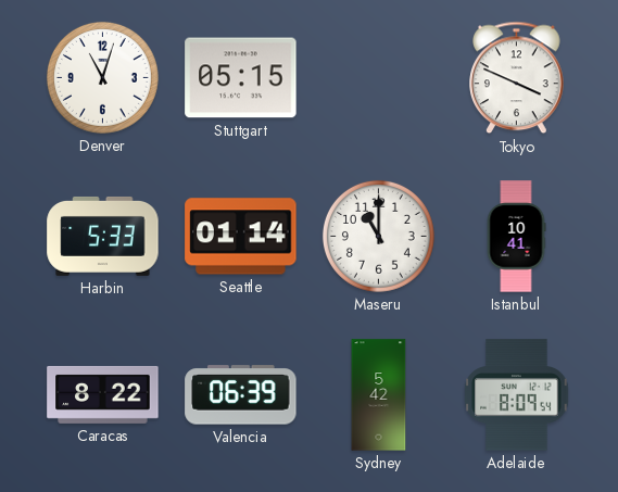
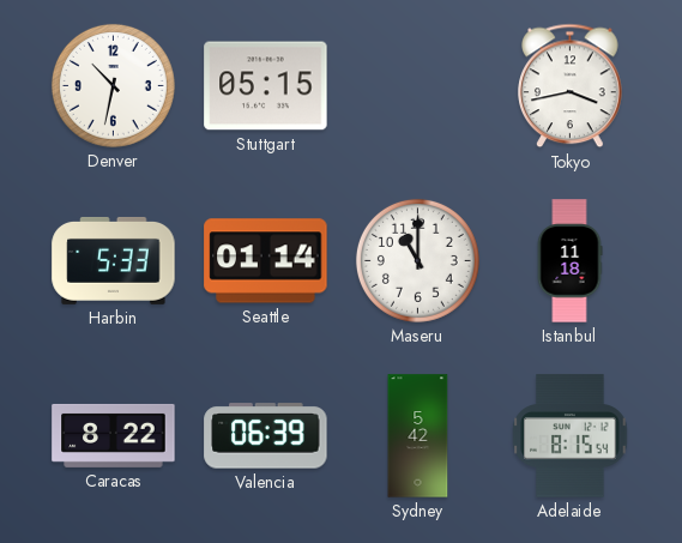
Denver: 11:03 -> 10:32 (113, 85)
Tokyo: 3:49 -> 3:43 (571, 86)
Istanbul: 10:41 -> 11:18 (569, 261)
Adelaide: 8:09 -> 8:15 (571, 436)
